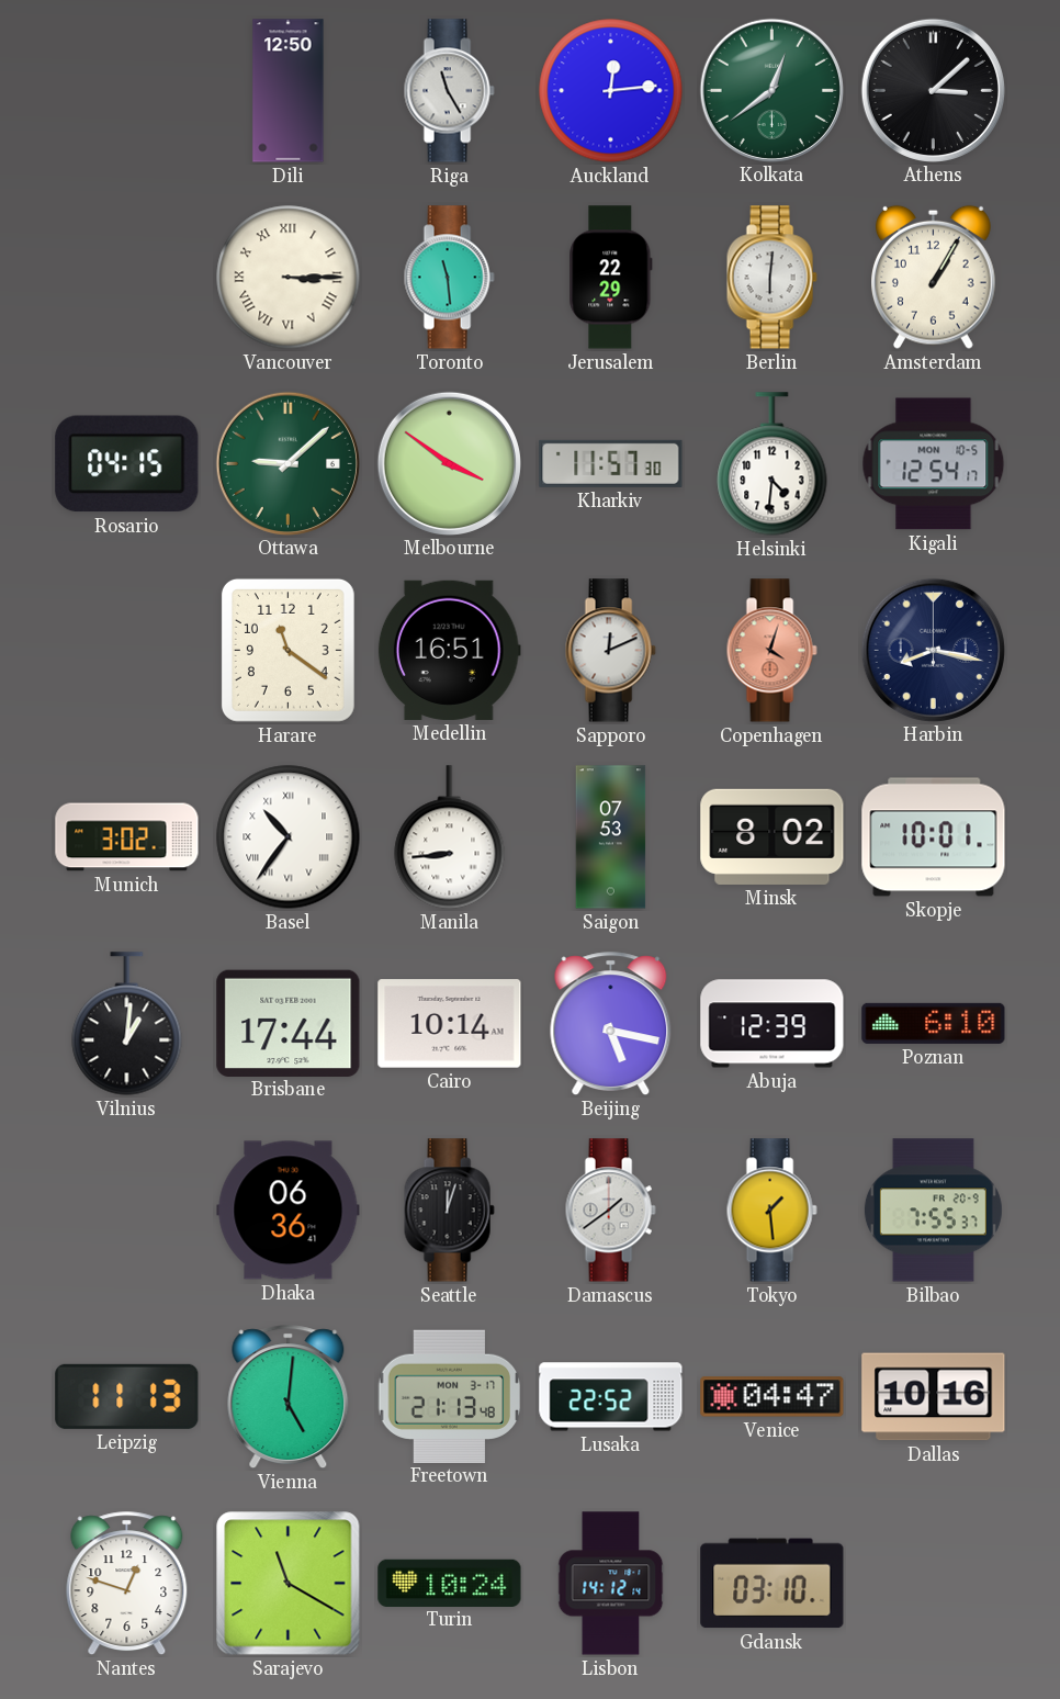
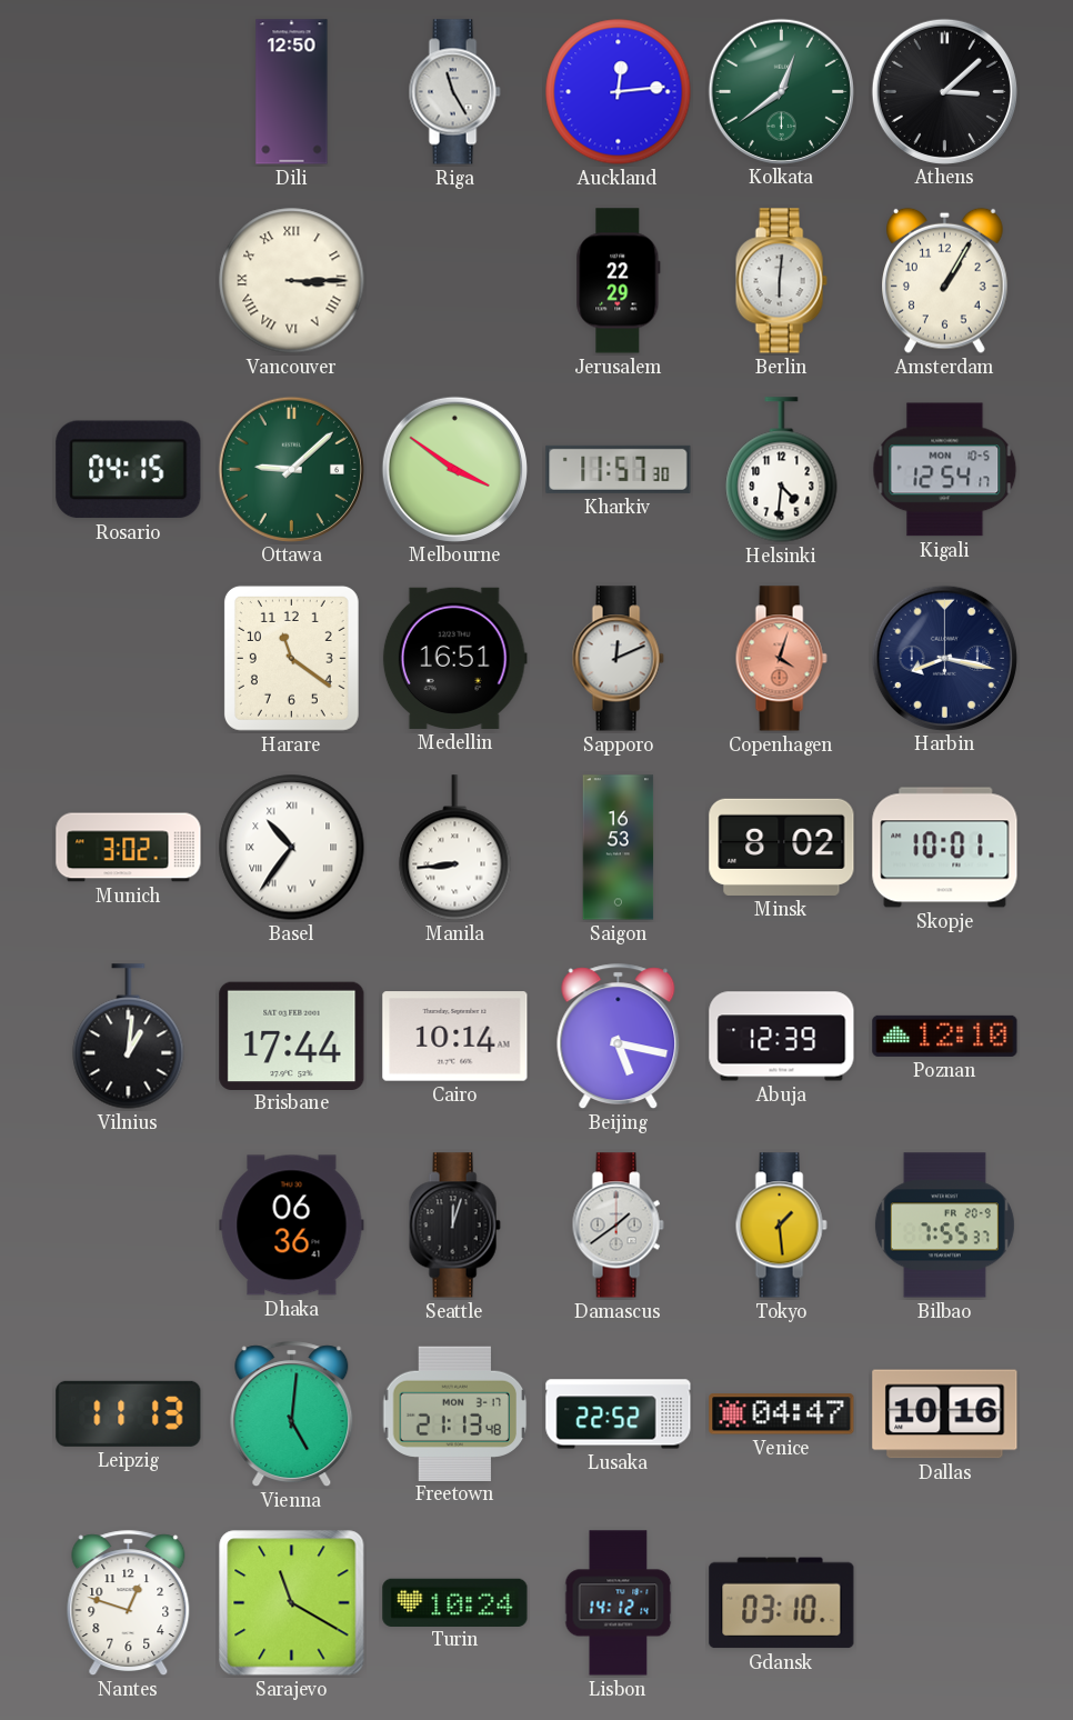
Toronto: 11:29 -> none (449, 278)
Saigon: 07:53 -> 16:53 (619, 848)
Poznan: 6:10 -> 12:10 (945, 1036)
